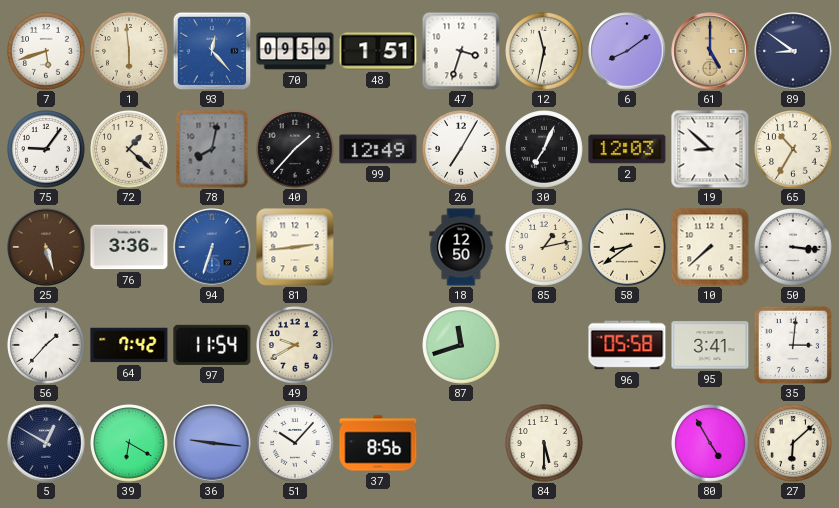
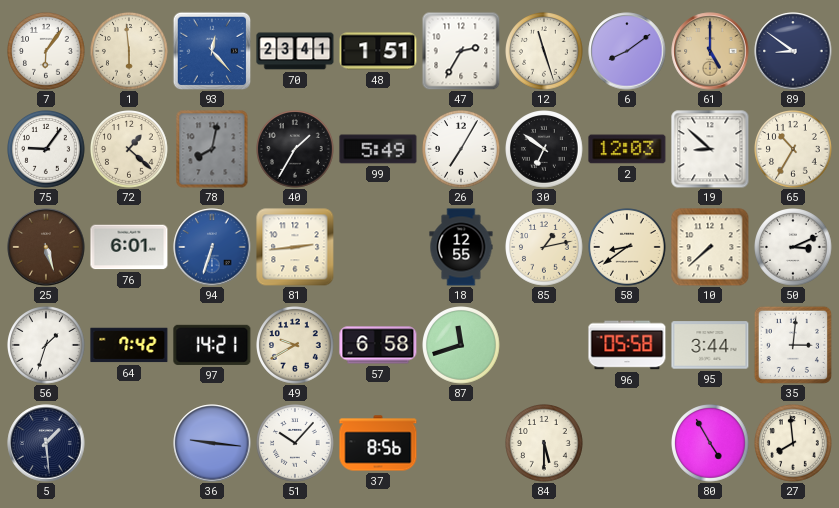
7: 5:42 -> 6:06 (47, 52)
70: 09:59 -> 23:41 (295, 51)
47: 3:33 -> 2:35 (461, 51)
12: 11:32 -> 11:27 (545, 52)
40: 1:37 -> 1:35 (296, 150)
99: 12:49 -> 5:49 (378, 149)
30: 7:04 -> 6:51 (545, 150)
76: 3:36 -> 6:01 (129, 247)
18: 12:50 -> 12:55 (461, 247)
50: 3:16 -> 3:11 (794, 248)
56: 1:37 -> 1:33 (47, 346)
97: 11:54 -> 14:21 (212, 345)
57: none -> 6:58 (378, 345)
95: 3:41 -> 3:44 (710, 345)
5: 12:50 -> 1:29 (46, 443)
39: 6:20 -> none (130, 444)
27: 6:08 -> 7:59 (794, 444)
